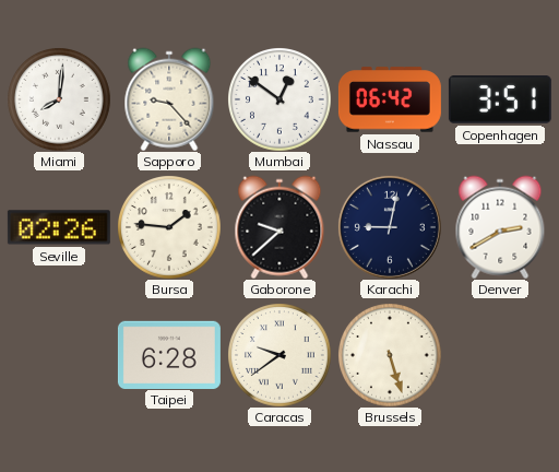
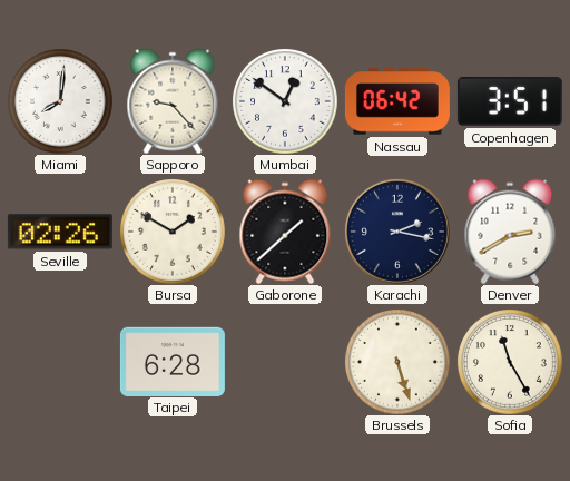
Bursa: 1:46 -> 1:50 (173, 232)
Gaborone: 9:38 -> 1:38 (285, 232)
Karachi: 9:02 -> 2:17 (397, 232)
Caracas: 9:39 -> none (279, 355)
Sofia: none -> 11:25 (510, 362)
